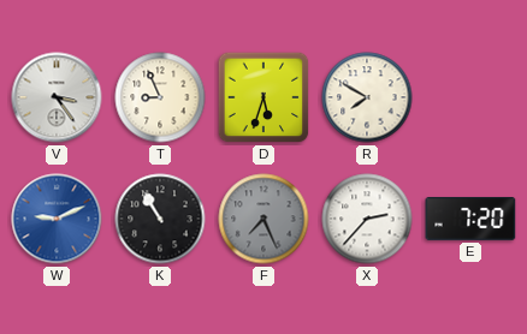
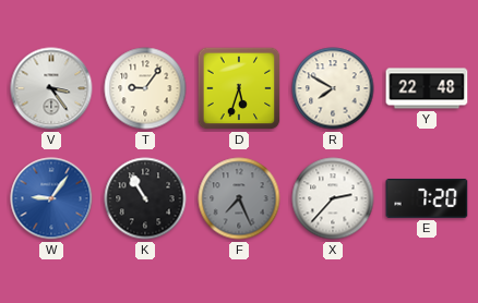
T: 8:56 -> 9:06 (145, 88)
Y: none -> 22:48 (427, 88)
W: 9:11 -> 9:06 (51, 198)
